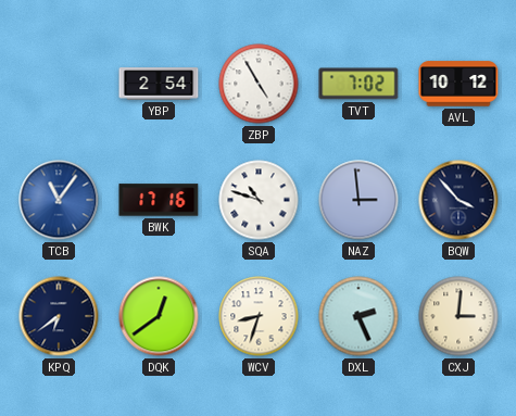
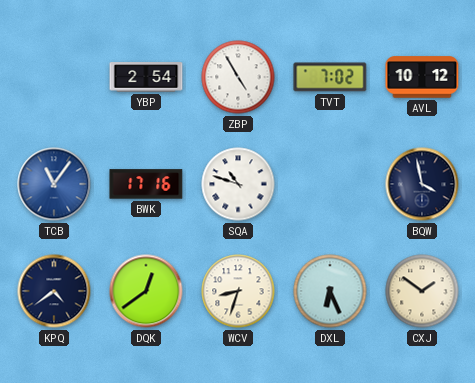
NAZ: 2:59 -> none (358, 200)
BQW: 3:53 -> 3:58 (422, 184)
KPQ: 6:39 -> 4:39 (54, 291)
DXL: 2:26 -> 6:26 (330, 291)
CXJ: 3:01 -> 1:51 (422, 291)
